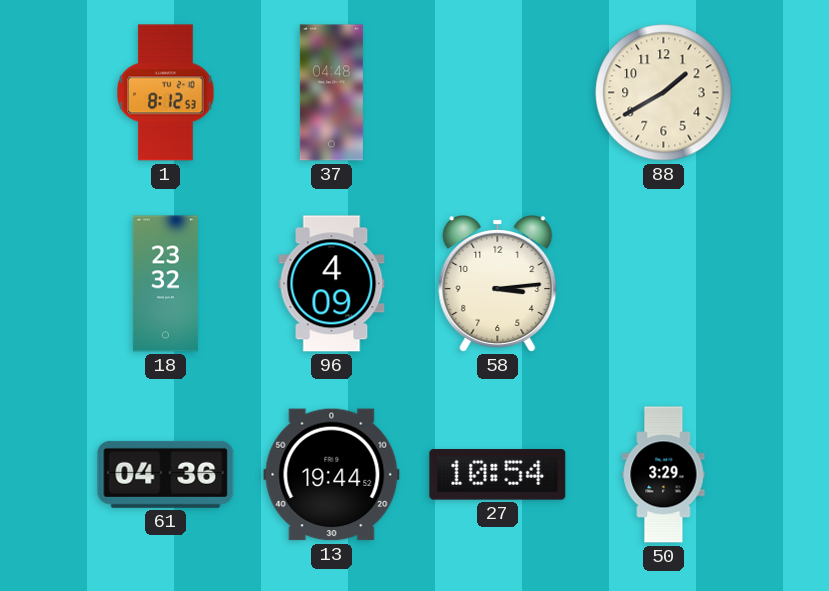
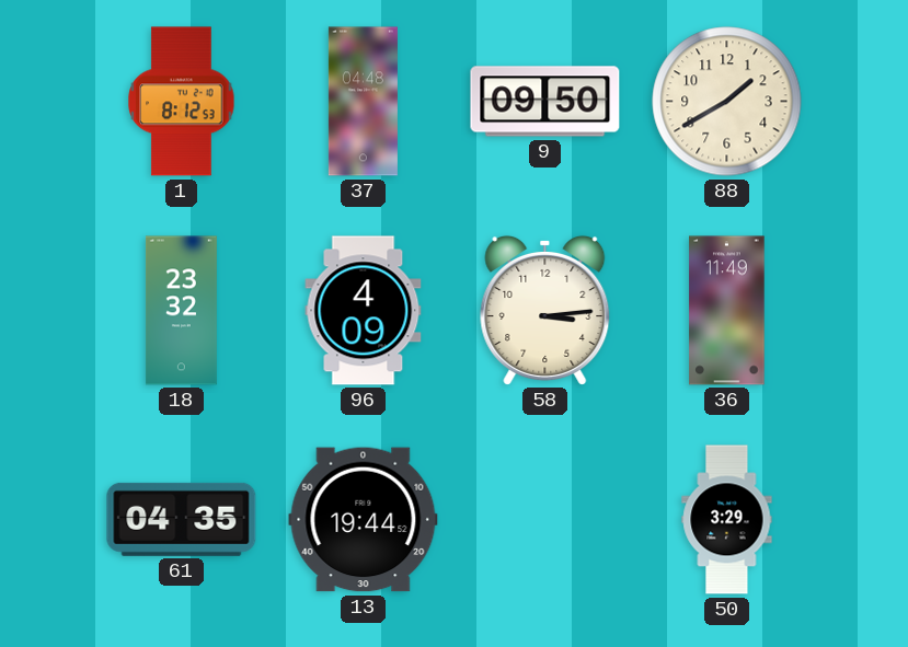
9: none -> 09:50 (545, 102)
36: none -> 11:49 (727, 311)
61: 04:36 -> 04:35 (182, 519)
27: 10:54 -> none (498, 475)
